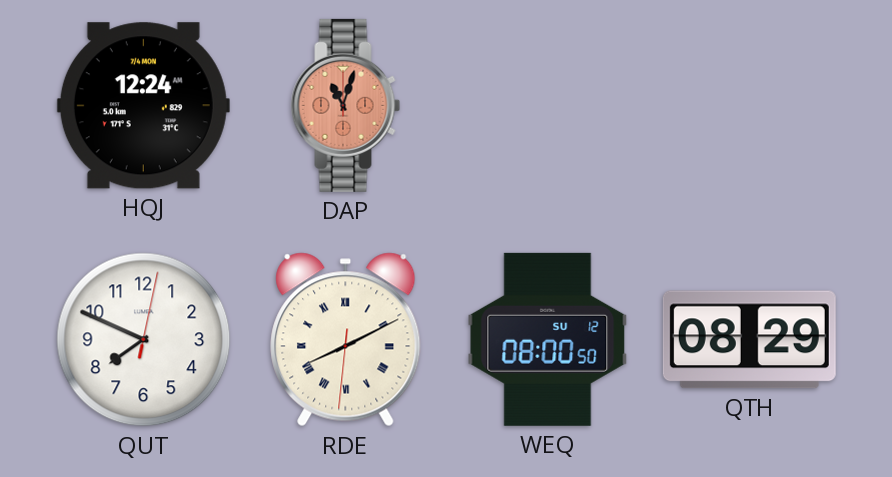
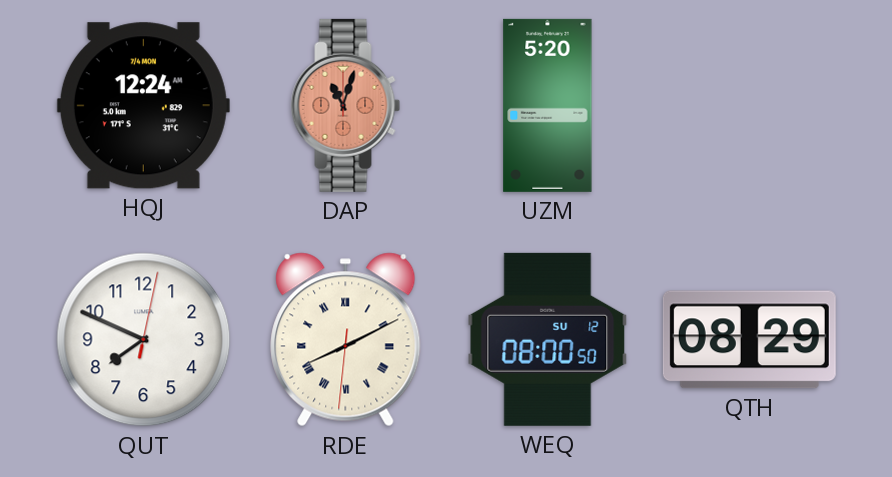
UZM: none -> 5:20 (548, 105)
